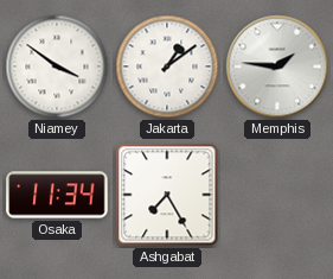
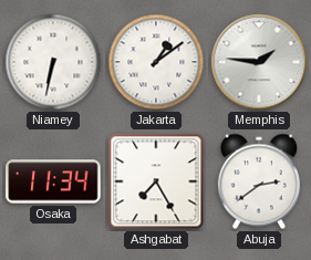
Niamey: 3:51 -> 6:32 (53, 62)
Abuja: none -> 2:39 (259, 181)
